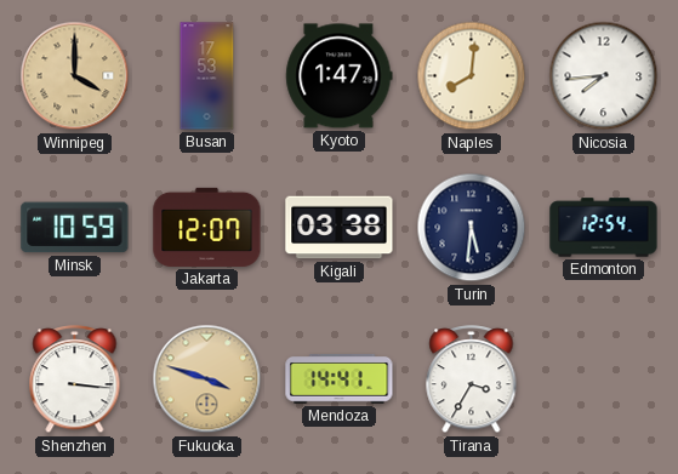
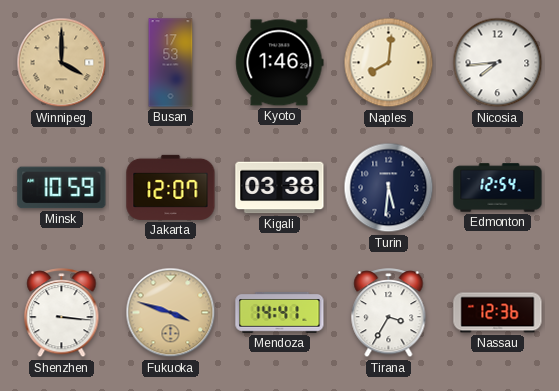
Kyoto: 1:47 -> 1:46 (280, 63)
Nassau: none -> 12:36 (498, 313)
